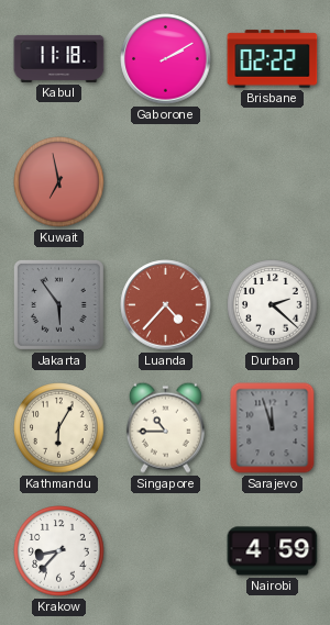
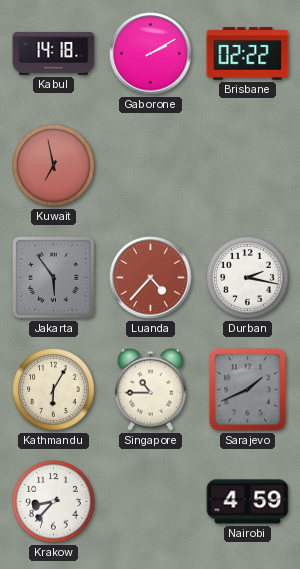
Kabul: 11:18 -> 14:18 (54, 53)
Durban: 2:22 -> 2:17 (248, 278)
Sarajevo: 11:57 -> 1:41 (248, 390)
